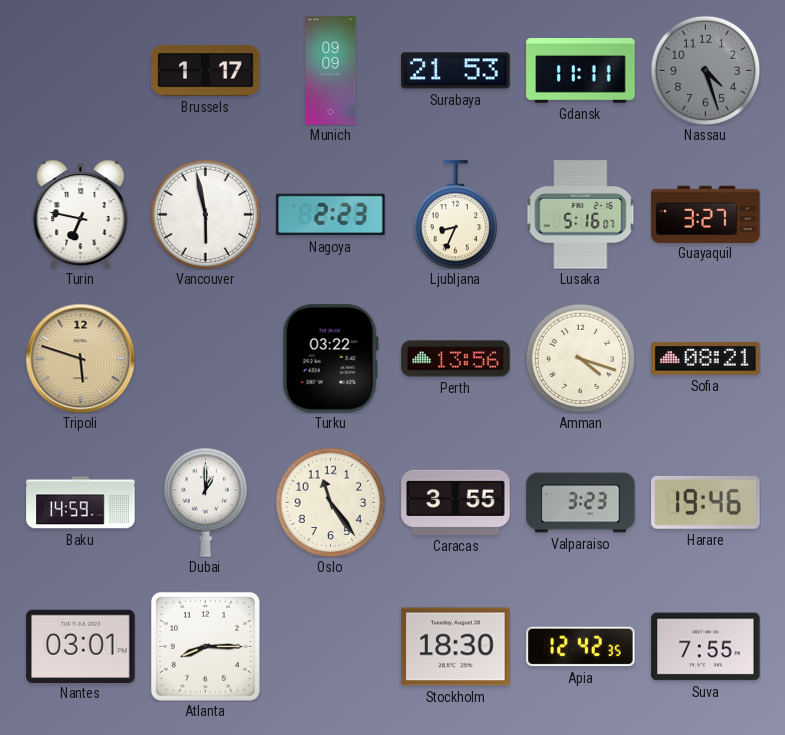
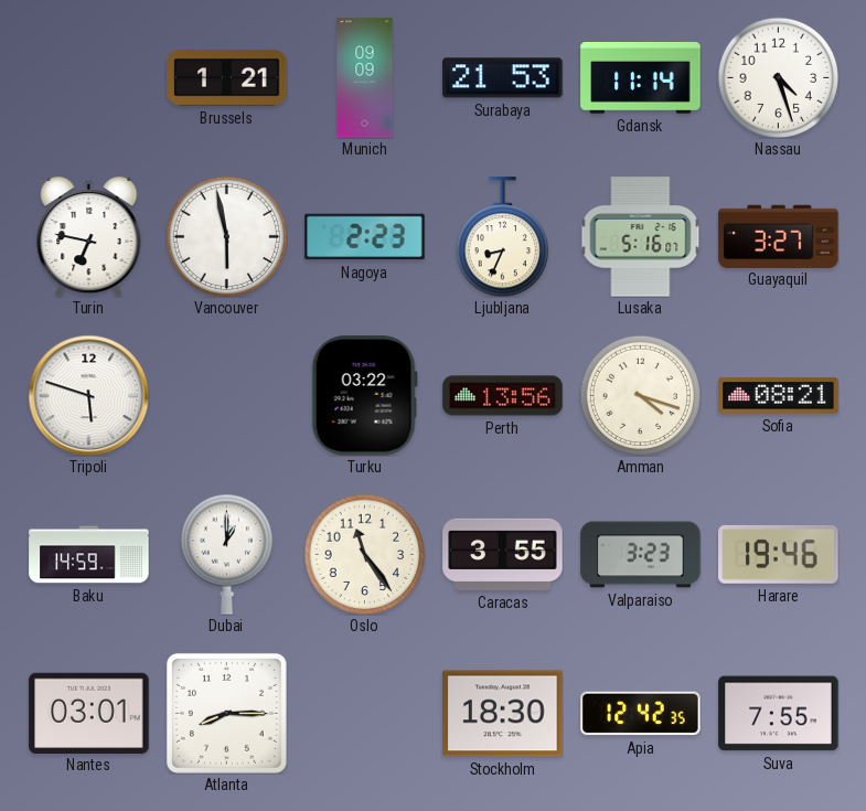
Brussels: 1:17 -> 1:21 (227, 78)
Gdansk: 11:11 -> 11:14 (641, 78)
Nassau dial: grey -> white (778, 77)
Tripoli dial: champagne -> white (88, 395)
